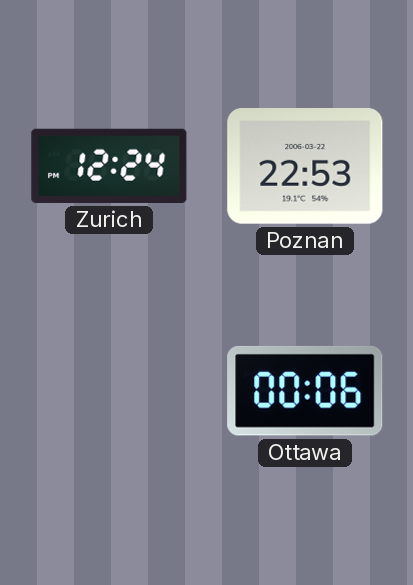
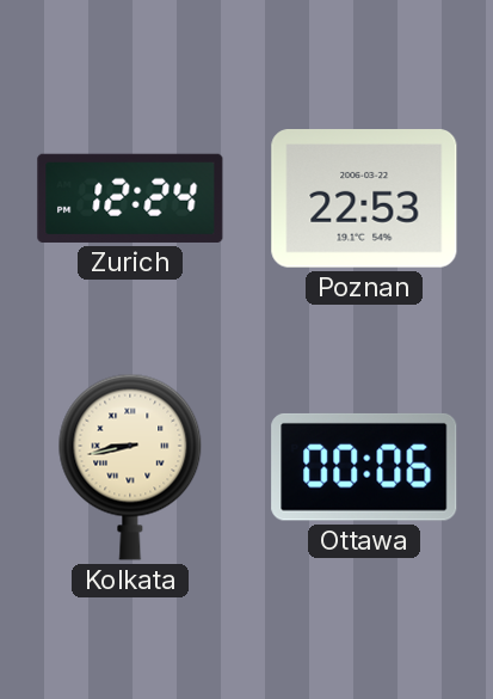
Kolkata: none -> 8:43 (130, 467)
